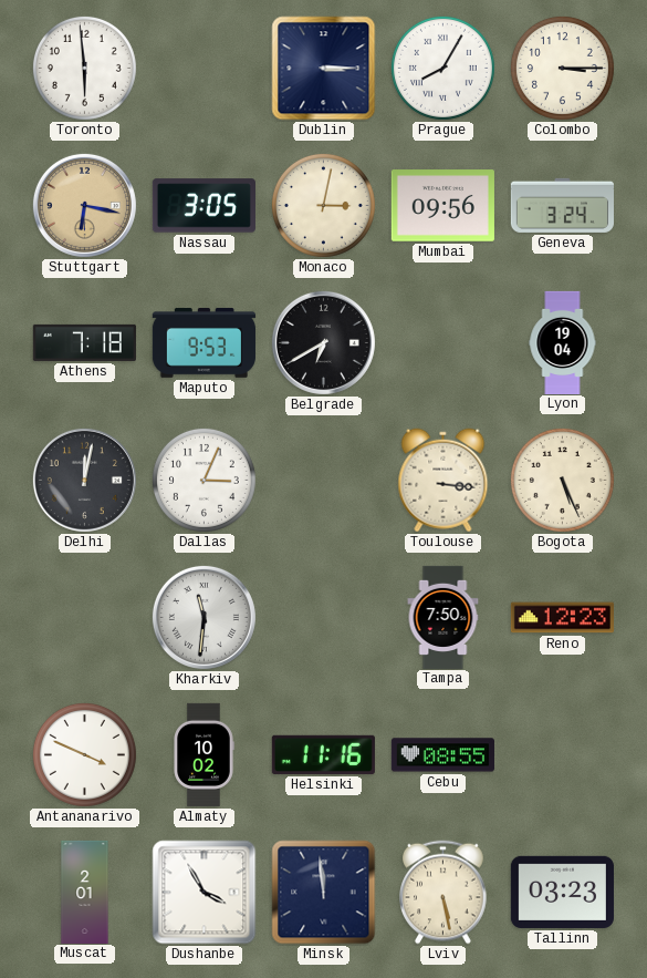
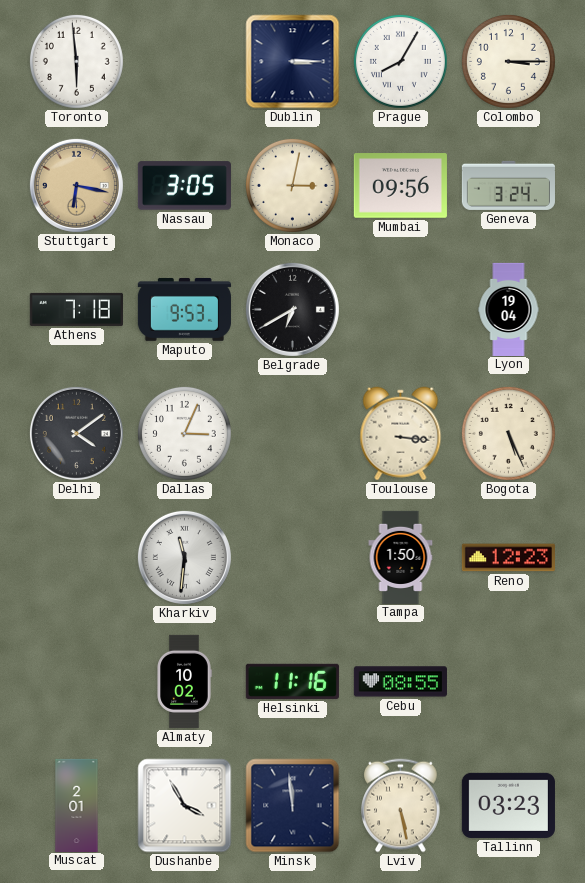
Delhi: 12:02 -> 4:09 (76, 433)
Tampa: 7:50 -> 1:50 (401, 557)
Antananarivo: 3:49 -> none (84, 754)
